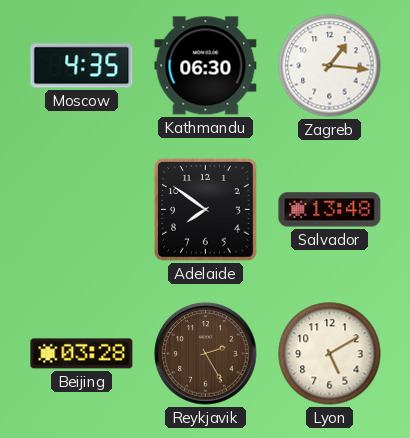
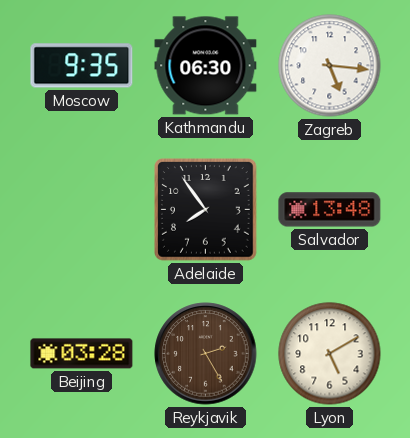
Moscow: 4:35 -> 9:35 (82, 66)
Zagreb: 1:16 -> 5:16 (330, 66)
Adelaide: 7:51 -> 7:54 (206, 210)
